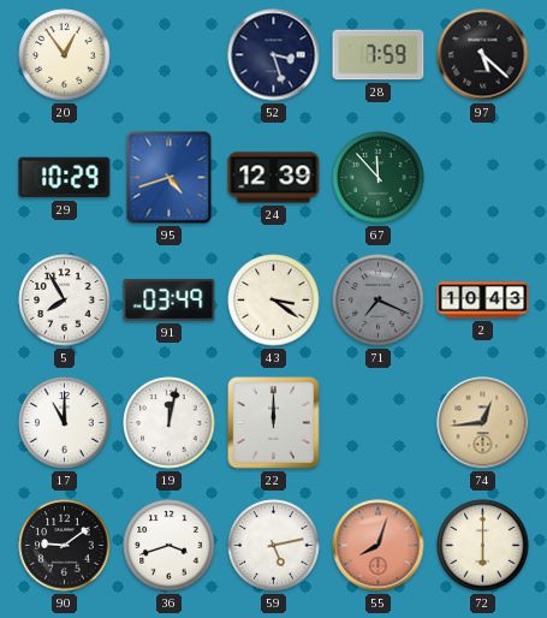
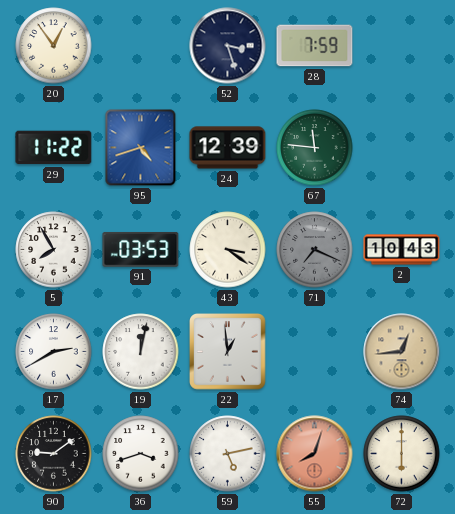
97: 5:22 -> none (483, 55)
29: 10:29 -> 11:22 (54, 148)
67: 11:53 -> 11:46 (315, 148)
91: 03:49 -> 03:53 (141, 250)
17: 11:00 -> 2:40 (54, 352)
22: 12:00 -> 12:59 (228, 352)
